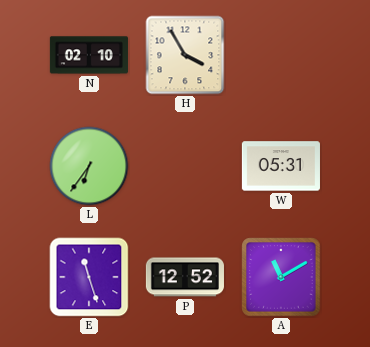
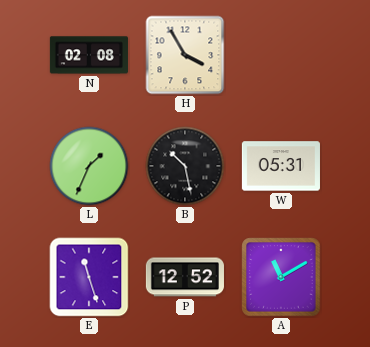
N: 02:10 -> 02:08 (89, 55)
L: 6:36 -> 1:34 (89, 166)
B: none -> 10:28 (185, 166)
